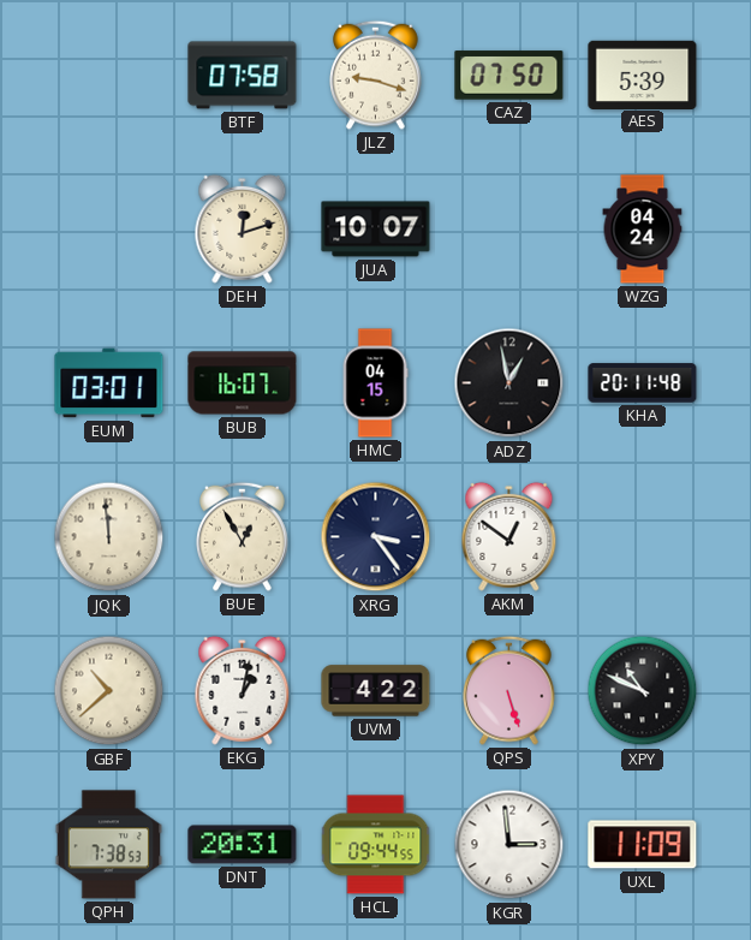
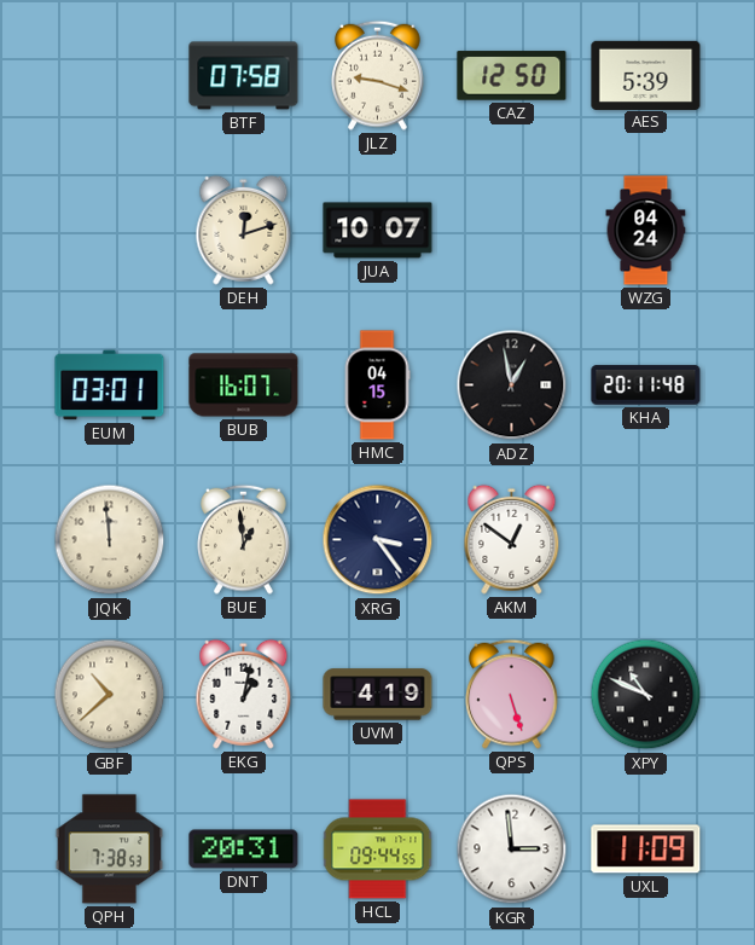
CAZ: 07:50 -> 12:50 (512, 76)
BUE: 12:55 -> 12:59 (244, 539)
UVM: 4:22 -> 4:19 (378, 695)
